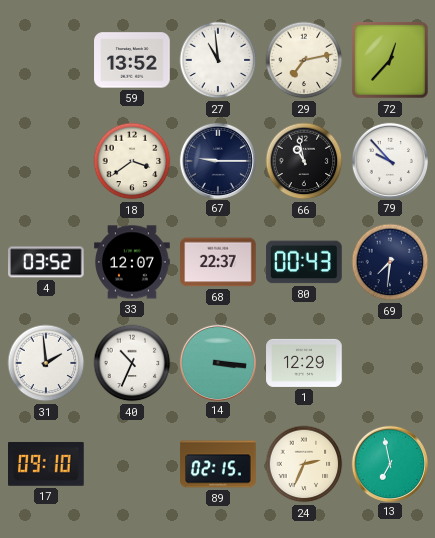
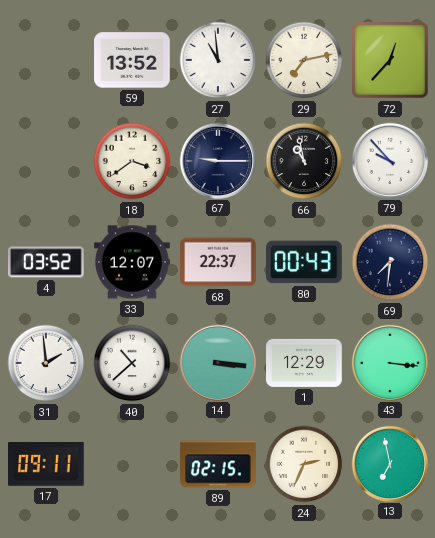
40: 10:34 -> 10:38 (132, 363)
43: none -> 3:16 (389, 362)
17: 09:10 -> 09:11 (47, 464)
